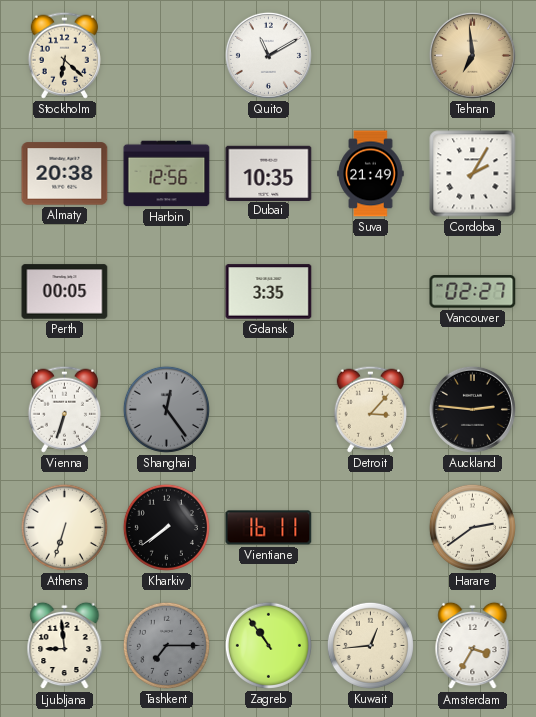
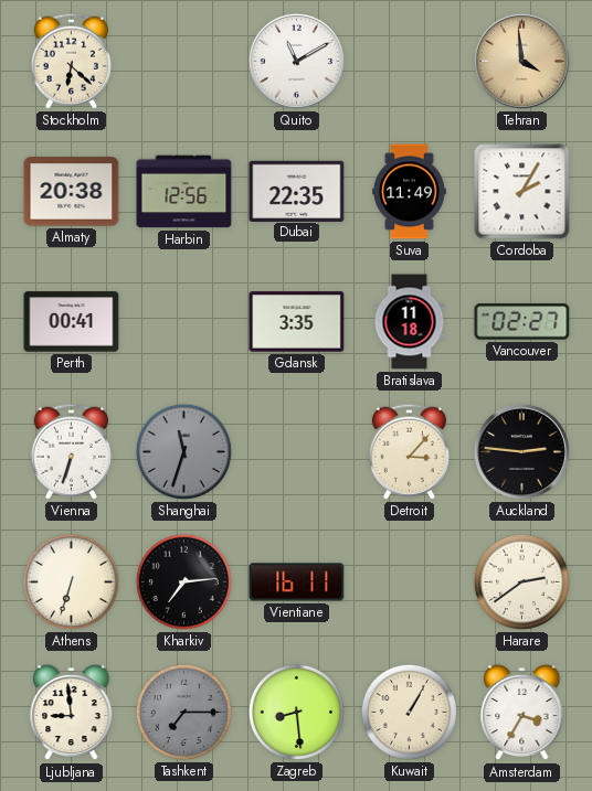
Tehran: 6:59 -> 3:59 (521, 61)
Dubai: 10:35 -> 22:35 (297, 191)
Suva: 21:49 -> 11:49 (410, 192)
Perth: 00:05 -> 00:41 (72, 322)
Bratislava: none -> 11:18 (410, 322)
Shanghai: 12:24 -> 11:33 (183, 451)
Kharkiv: 7:39 -> 7:14 (183, 581)
Zagreb: 10:54 -> 8:29 (296, 712)
Kuwait: 12:44 -> 1:05 (409, 712)
